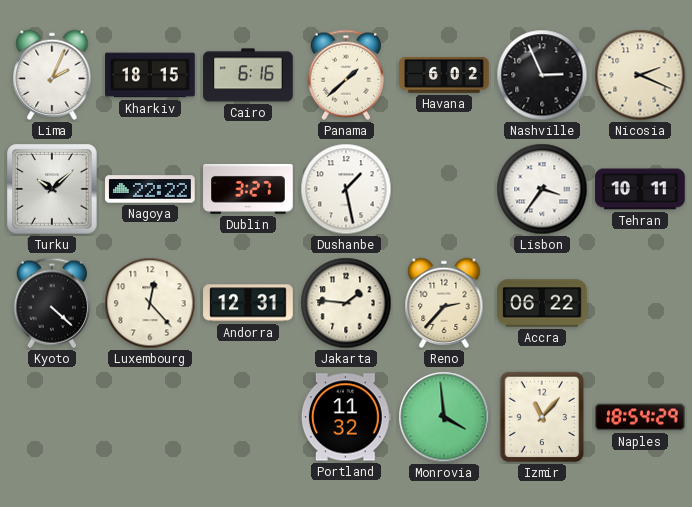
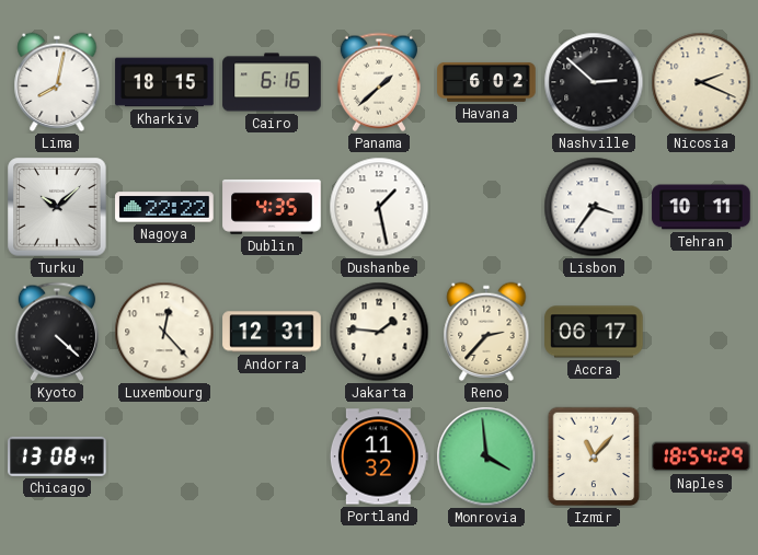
Lima: 2:04 -> 8:02 (57, 82)
Nashville: 2:56 -> 2:52 (594, 82)
Dublin: 3:27 -> 4:35 (272, 207)
Accra: 06:22 -> 06:17 (594, 332)
Chicago: none -> 13:08 (57, 456)
